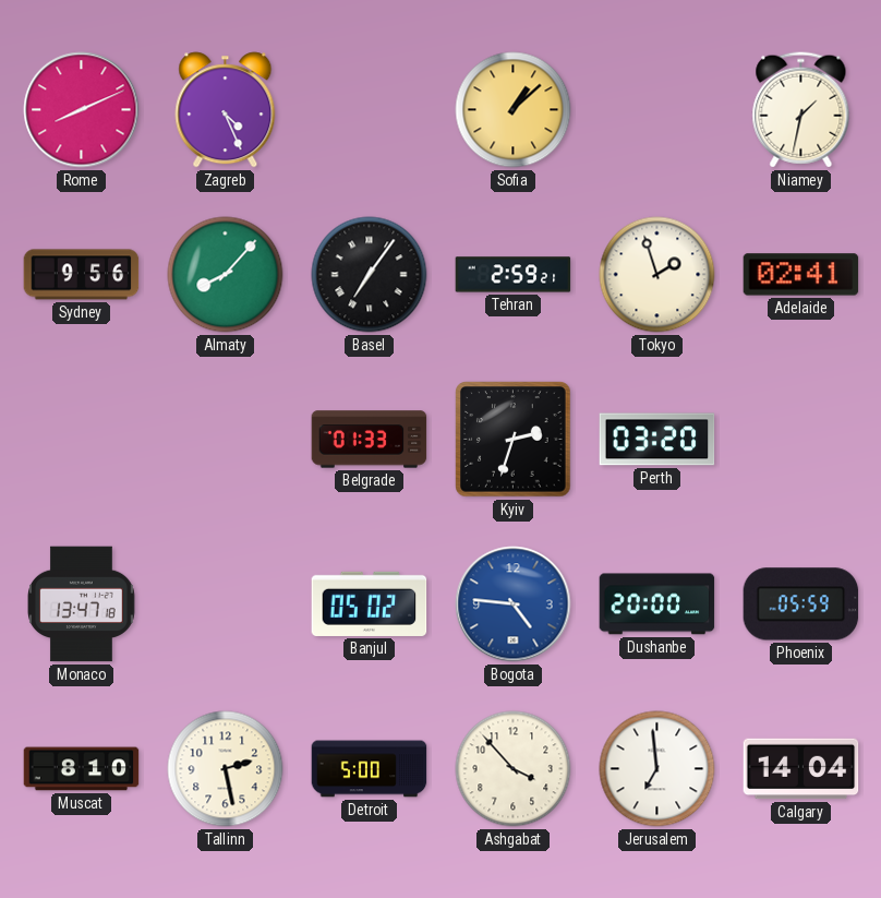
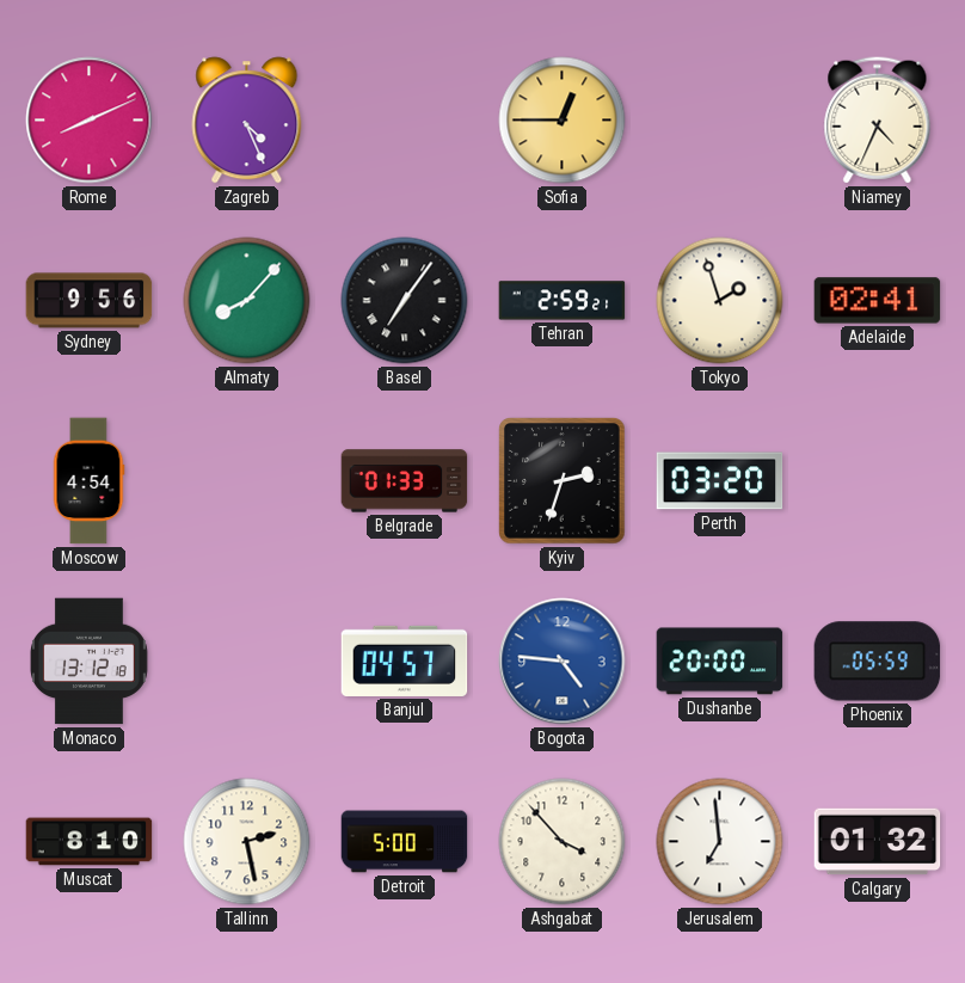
Sofia: 1:08 -> 12:45 (563, 121)
Niamey: 1:32 -> 4:34 (878, 121)
Moscow: none -> 4:54 (88, 481)
Monaco: 13:47 -> 13:12 (90, 662)
Banjul: 05:02 -> 04:57 (405, 661)
Calgary: 14:04 -> 01:32 (878, 842)
